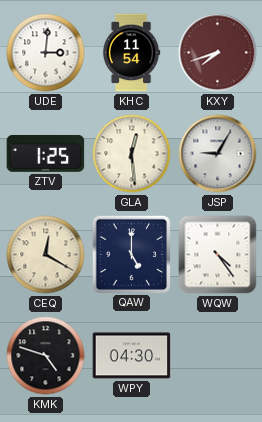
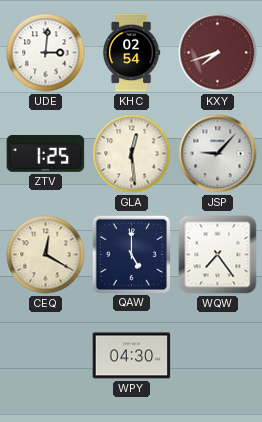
KHC: 11:54 -> 02:54 (131, 53)
JSP: 9:05 -> 9:07 (218, 154)
WQW: 4:24 -> 7:24 (218, 255)
KMK: 4:48 -> none (46, 356)
